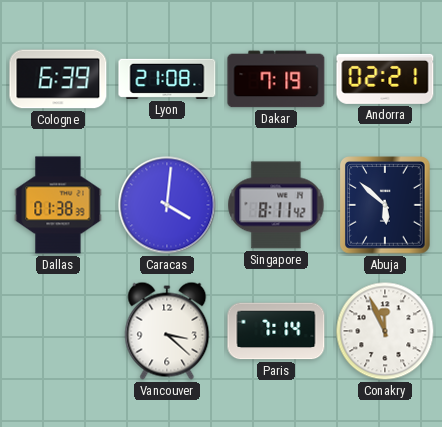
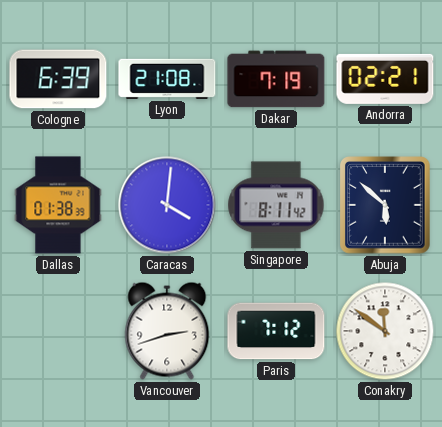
Vancouver: 3:22 -> 2:42 (167, 331)
Paris: 7:14 -> 7:12 (276, 331)
Conakry: 11:56 -> 11:51 (385, 331)
